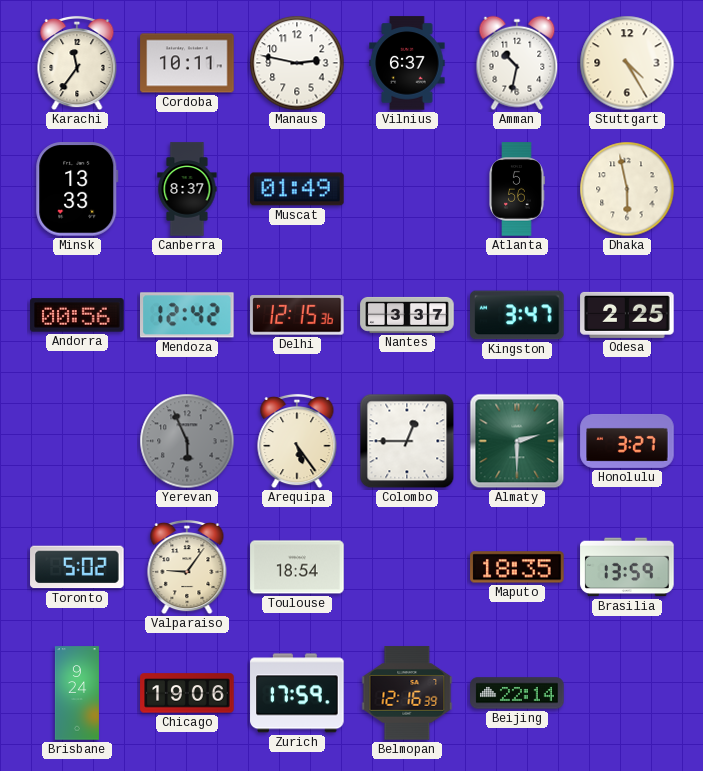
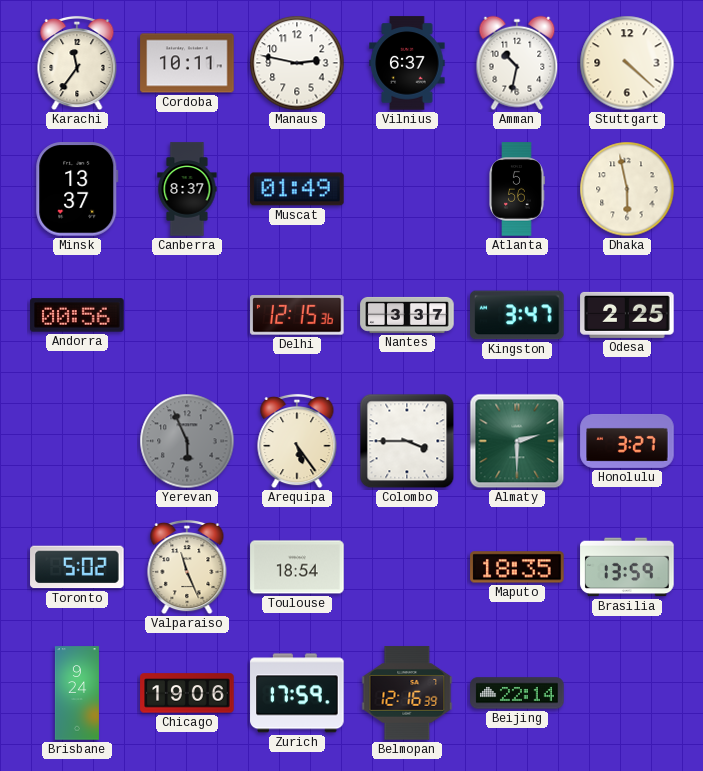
Stuttgart: 4:25 -> 4:22 (627, 63)
Minsk: 13:33 -> 13:37 (77, 189)
Mendoza: 12:42 -> none (187, 315)
Colombo: 12:45 -> 3:45 (407, 441)
Valparaiso: 9:06 -> 11:26 (187, 567)
